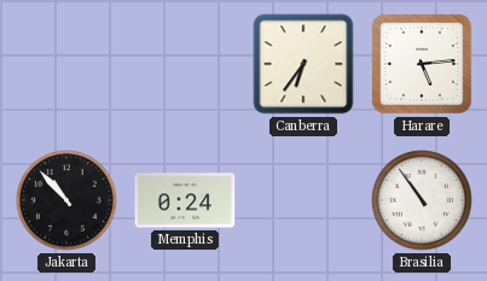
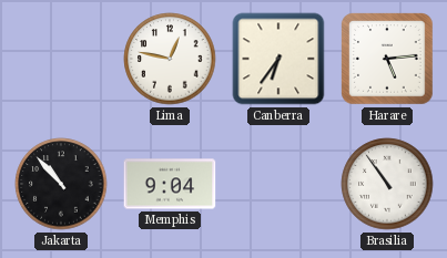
Lima: none -> 12:47 (170, 59)
Memphis: 0:24 -> 9:04 (170, 184)
